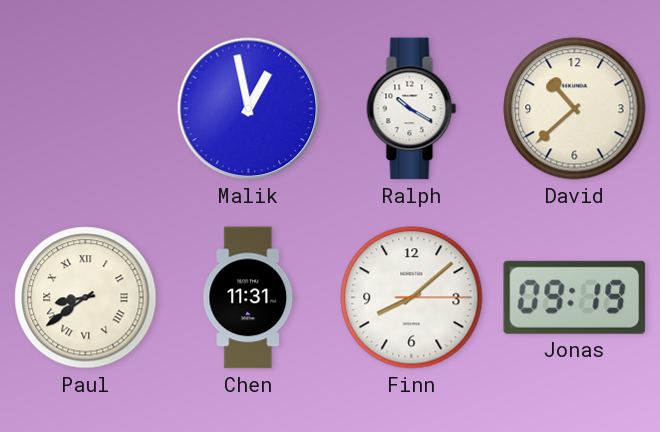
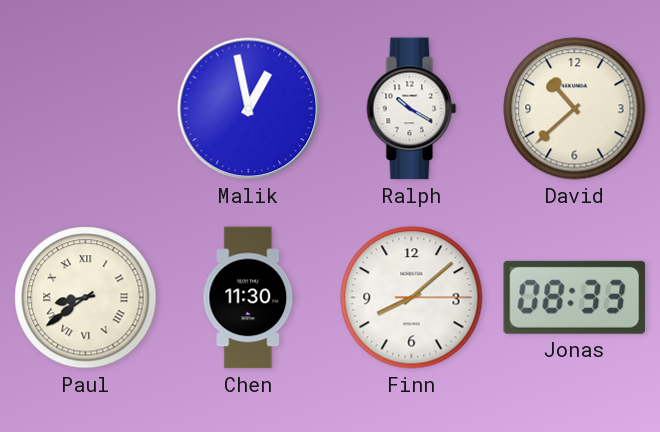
Chen: 11:31 -> 11:30 (249, 298)
Jonas: 09:19 -> 08:33 (575, 297)
